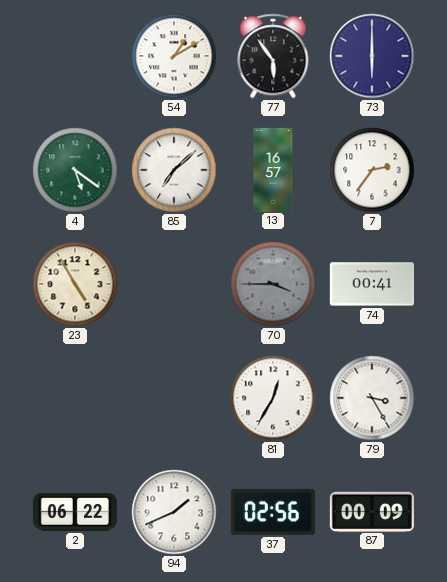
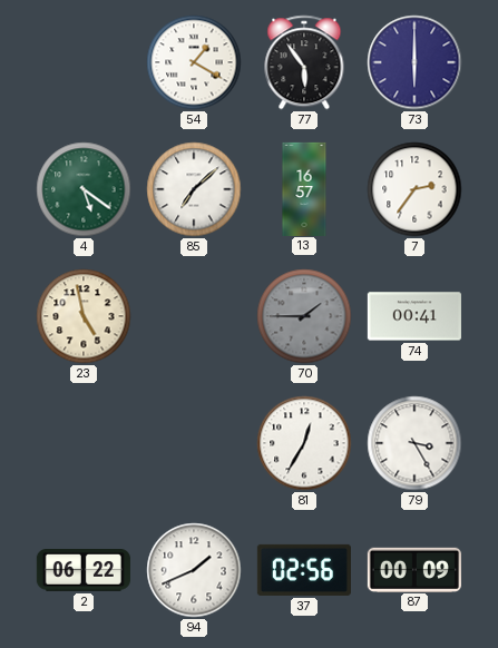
54: 1:10 -> 1:20 (194, 62)
23: 4:55 -> 4:58 (84, 316)
70: 3:45 -> 1:45 (304, 316)
